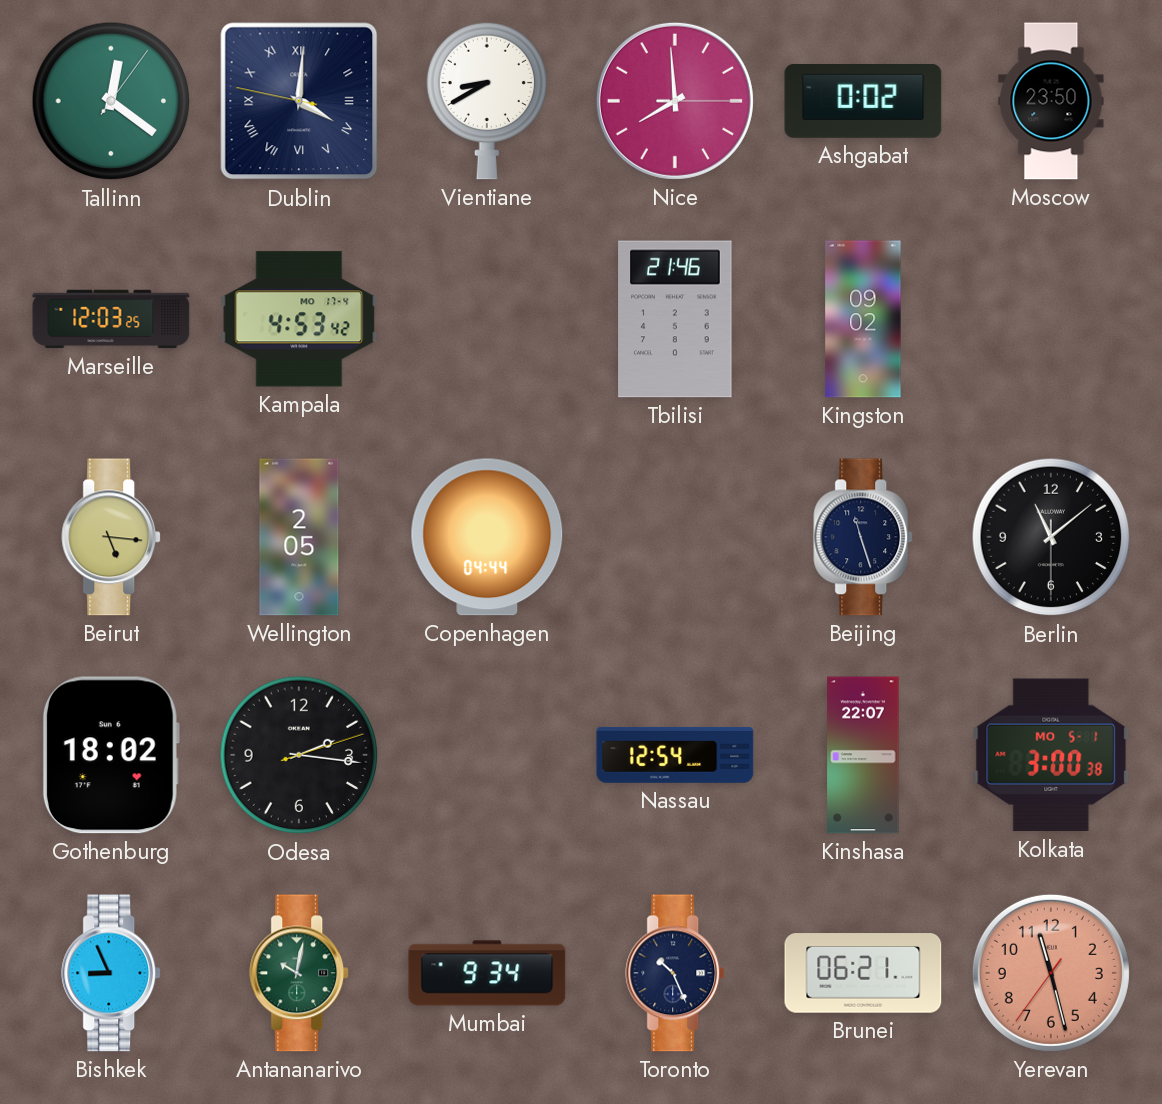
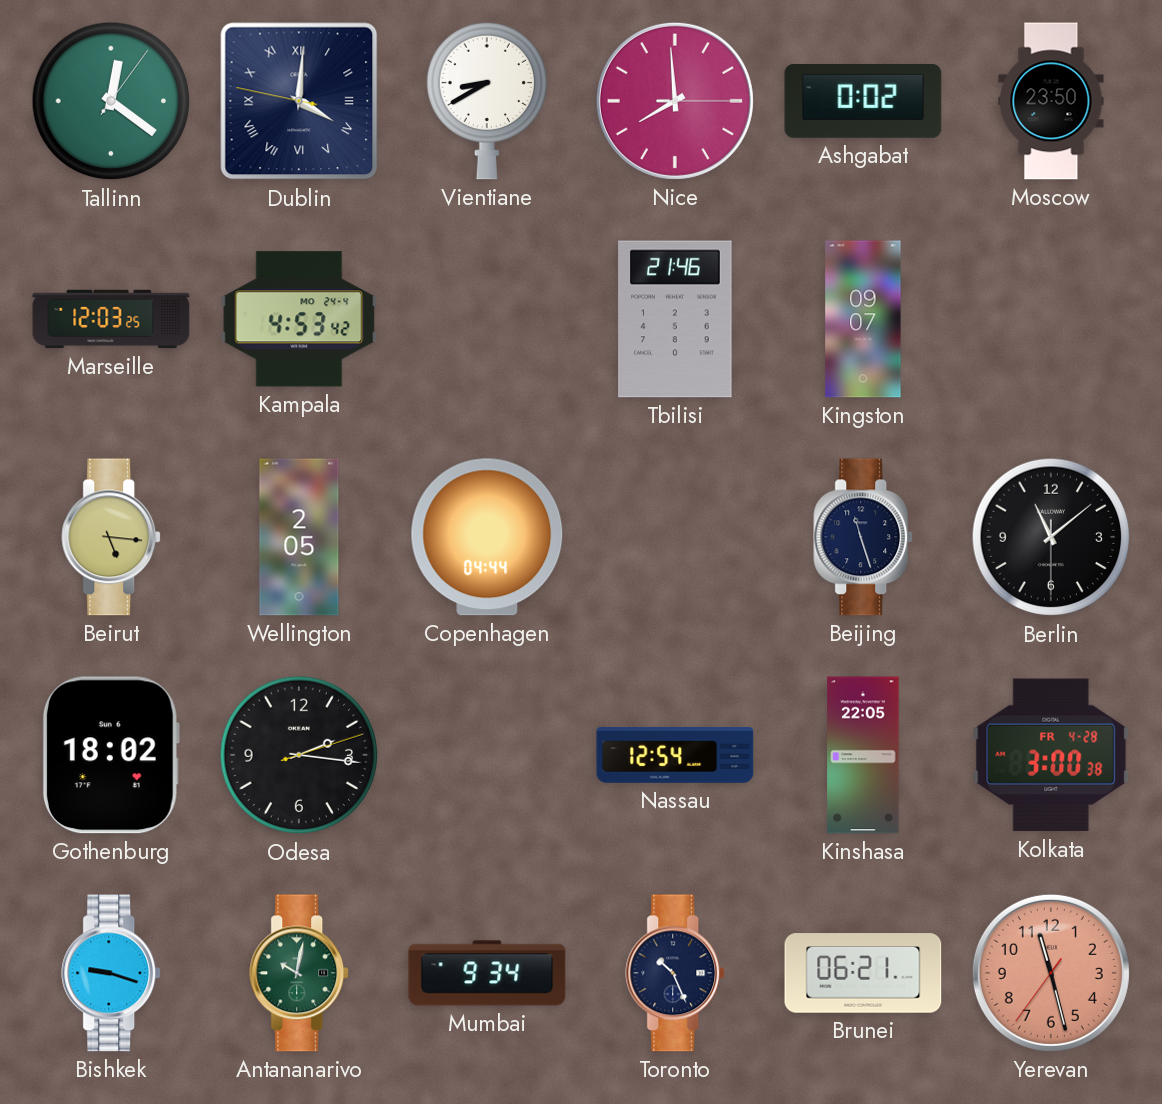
Kampala date: MO 17-4 -> MO 24-4 (299, 319)
Kingston: 09:02 -> 09:07 (863, 319)
Kinshasa: 22:07 -> 22:05 (863, 755)
Kolkata date: MO 5-1 -> FR 4-28 (1051, 755)
Bishkek: 8:56 -> 9:18 (112, 973)
